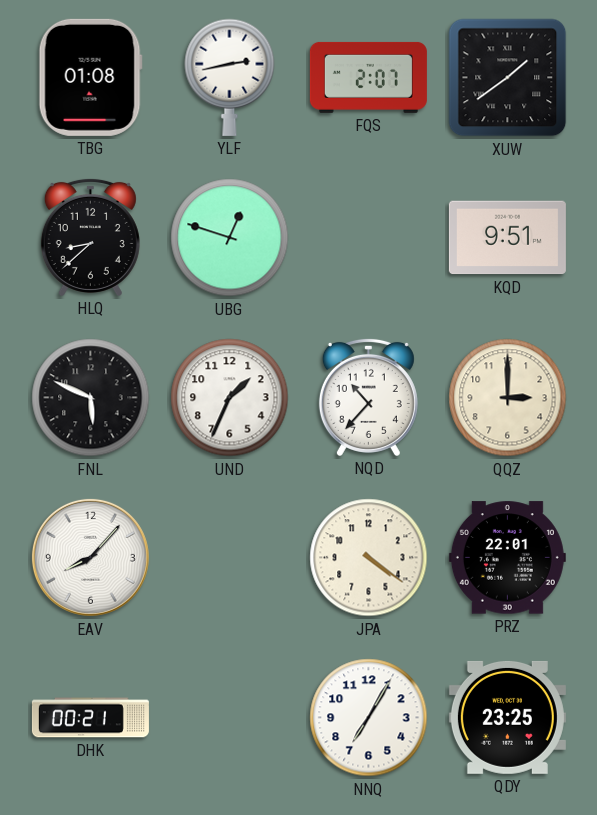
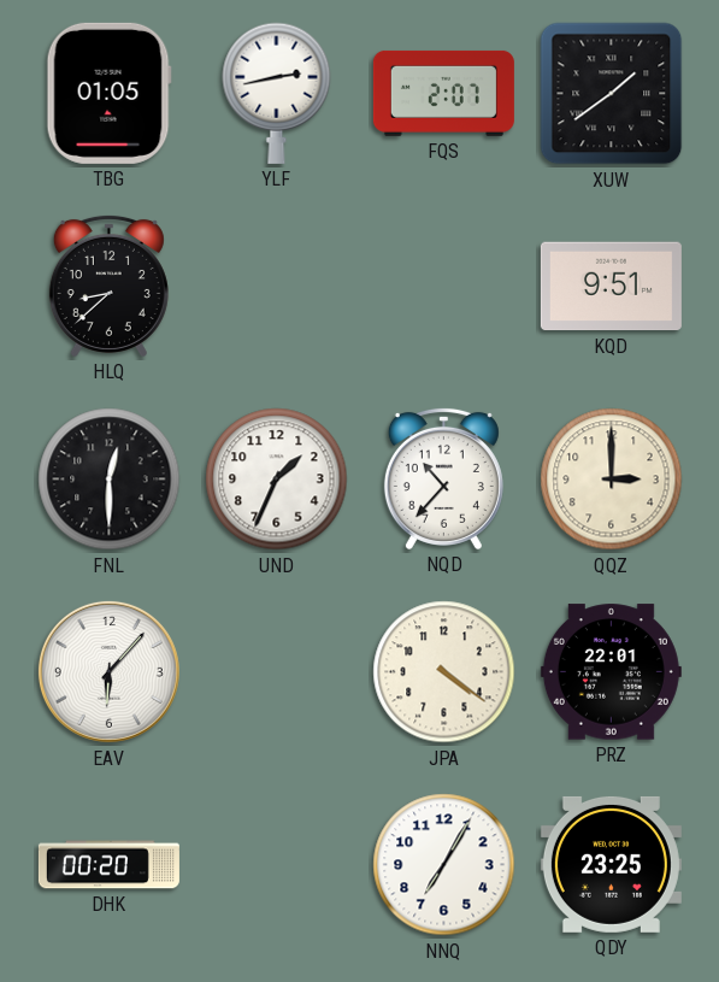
TBG: 01:08 -> 01:05 (108, 93)
UBG: 12:48 -> none (230, 238)
FNL: 5:49 -> 12:30 (110, 480)
EAV: 8:07 -> 6:07 (108, 671)
DHK: 00:21 -> 00:20 (108, 865)
